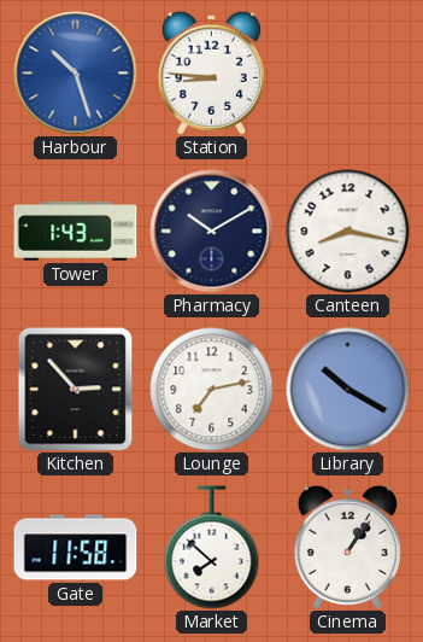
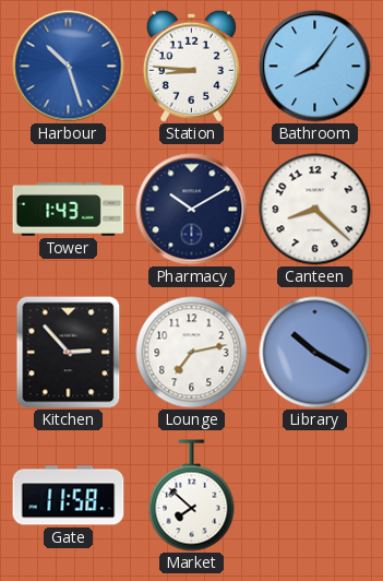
Bathroom: none -> 8:06 (315, 67)
Canteen: 8:17 -> 8:22 (315, 210)
Cinema: 1:06 -> none (347, 547)
